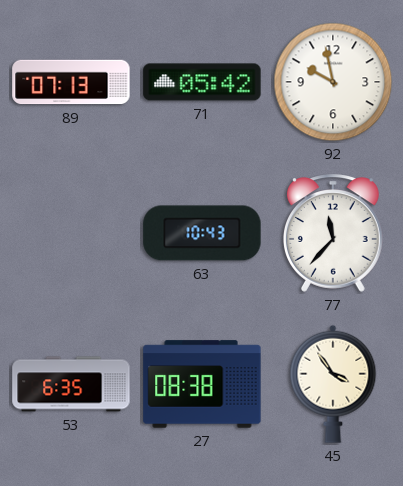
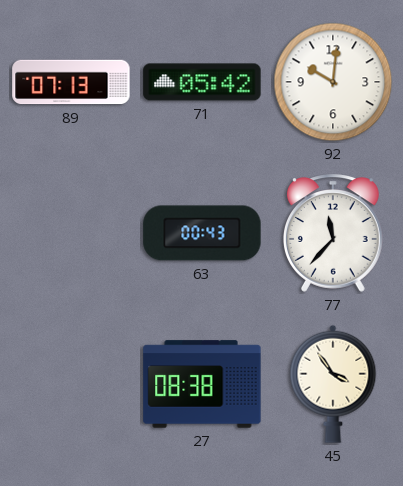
92: 9:58 -> 10:01 (333, 82)
63: 10:43 -> 00:43 (202, 233)
53: 6:35 -> none (71, 384)
